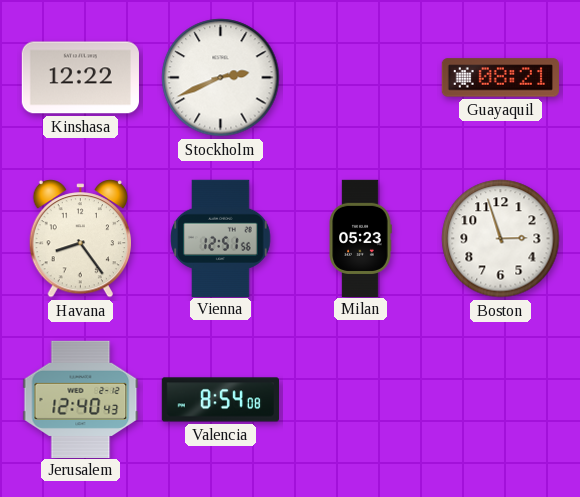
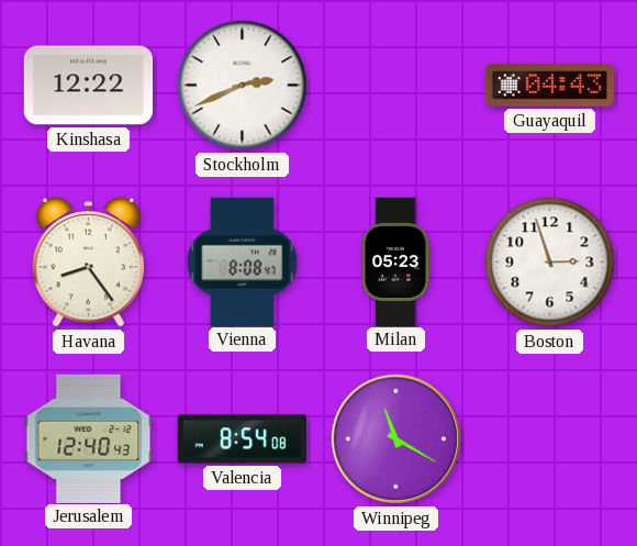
Guayaquil: 08:21 -> 04:43 (549, 86)
Vienna: 12:51 -> 8:08 (243, 261)
Winnipeg: none -> 11:20 (395, 438)
